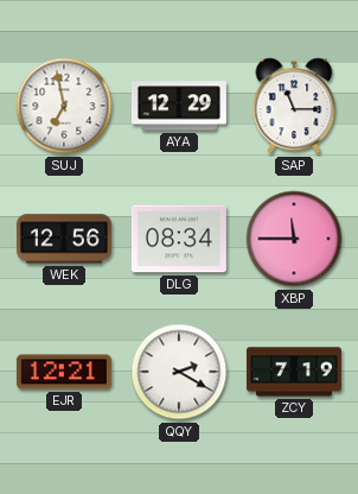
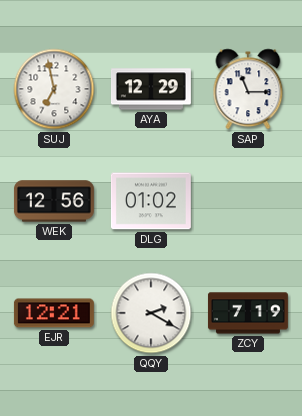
DLG: 08:34 -> 01:02 (151, 201)
XBP: 11:45 -> none (294, 239)
